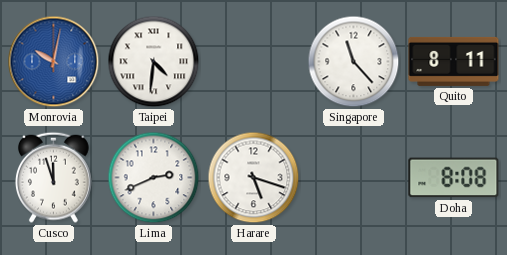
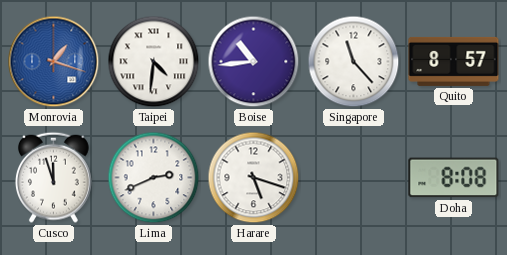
Monrovia: 10:02 -> 1:18 (54, 62)
Boise: none -> 10:44 (254, 62)
Quito: 8:11 -> 8:57 (454, 61)
